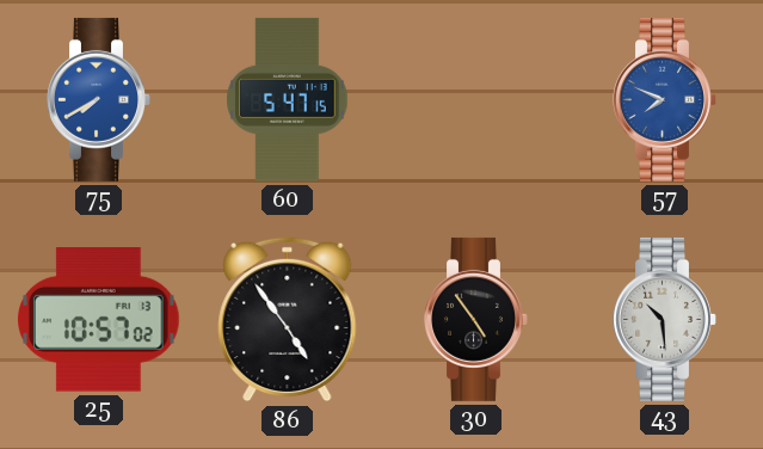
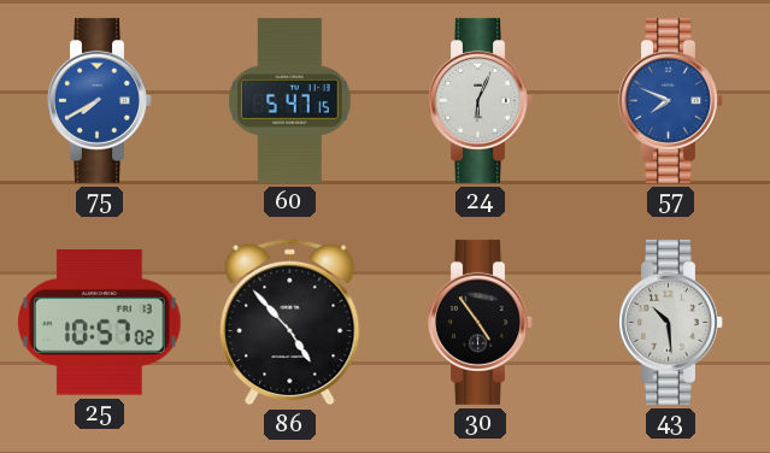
24: none -> 6:04 (481, 100)
86: 4:54 -> 4:53 (290, 323)
